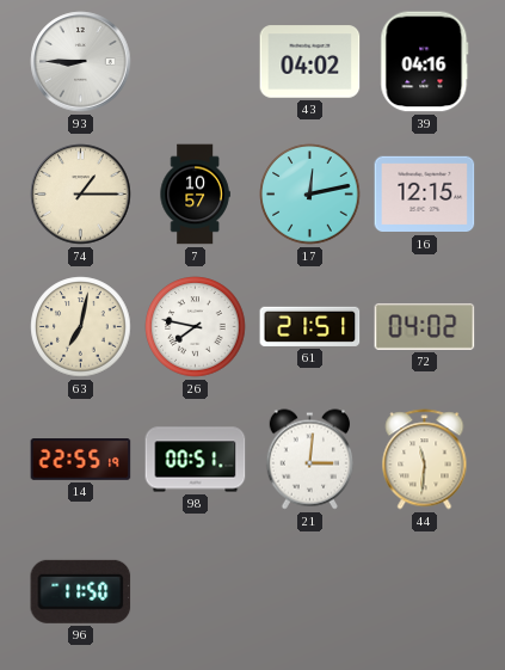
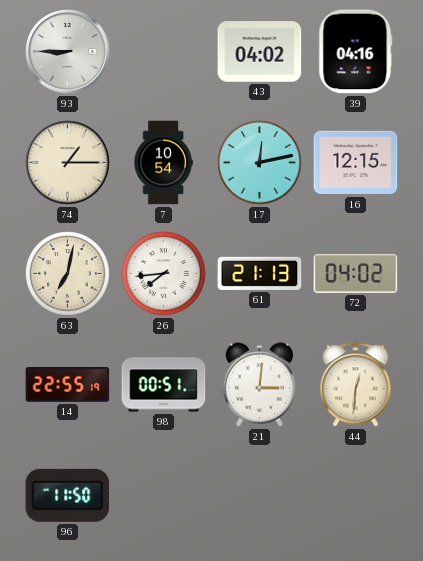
7: 10:57 -> 10:54 (163, 163)
26: 7:47 -> 7:44 (164, 274)
61: 21:51 -> 21:13 (260, 273)
44: 11:31 -> 12:31 (356, 385)
